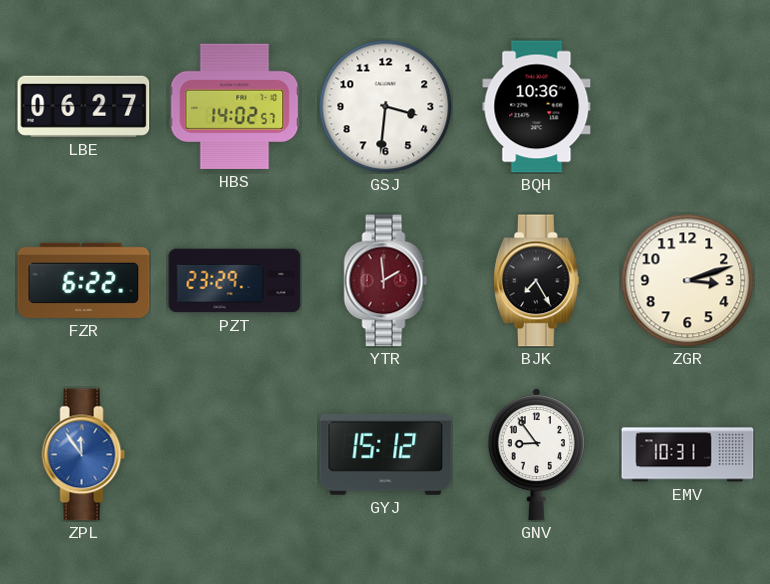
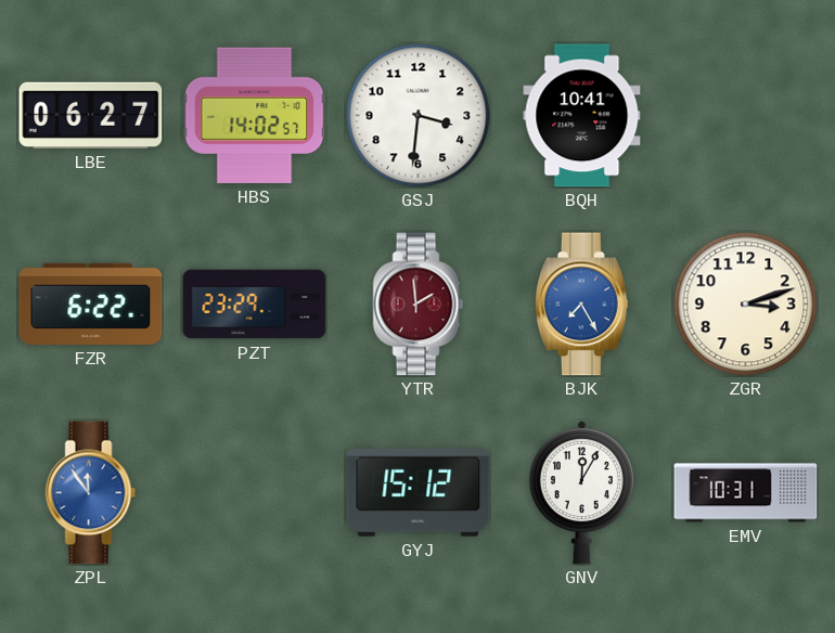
BQH: 10:36 -> 10:41 (582, 116)
BJK dial: black -> blue (582, 305)
GNV: 8:54 -> 12:05 (581, 493)
